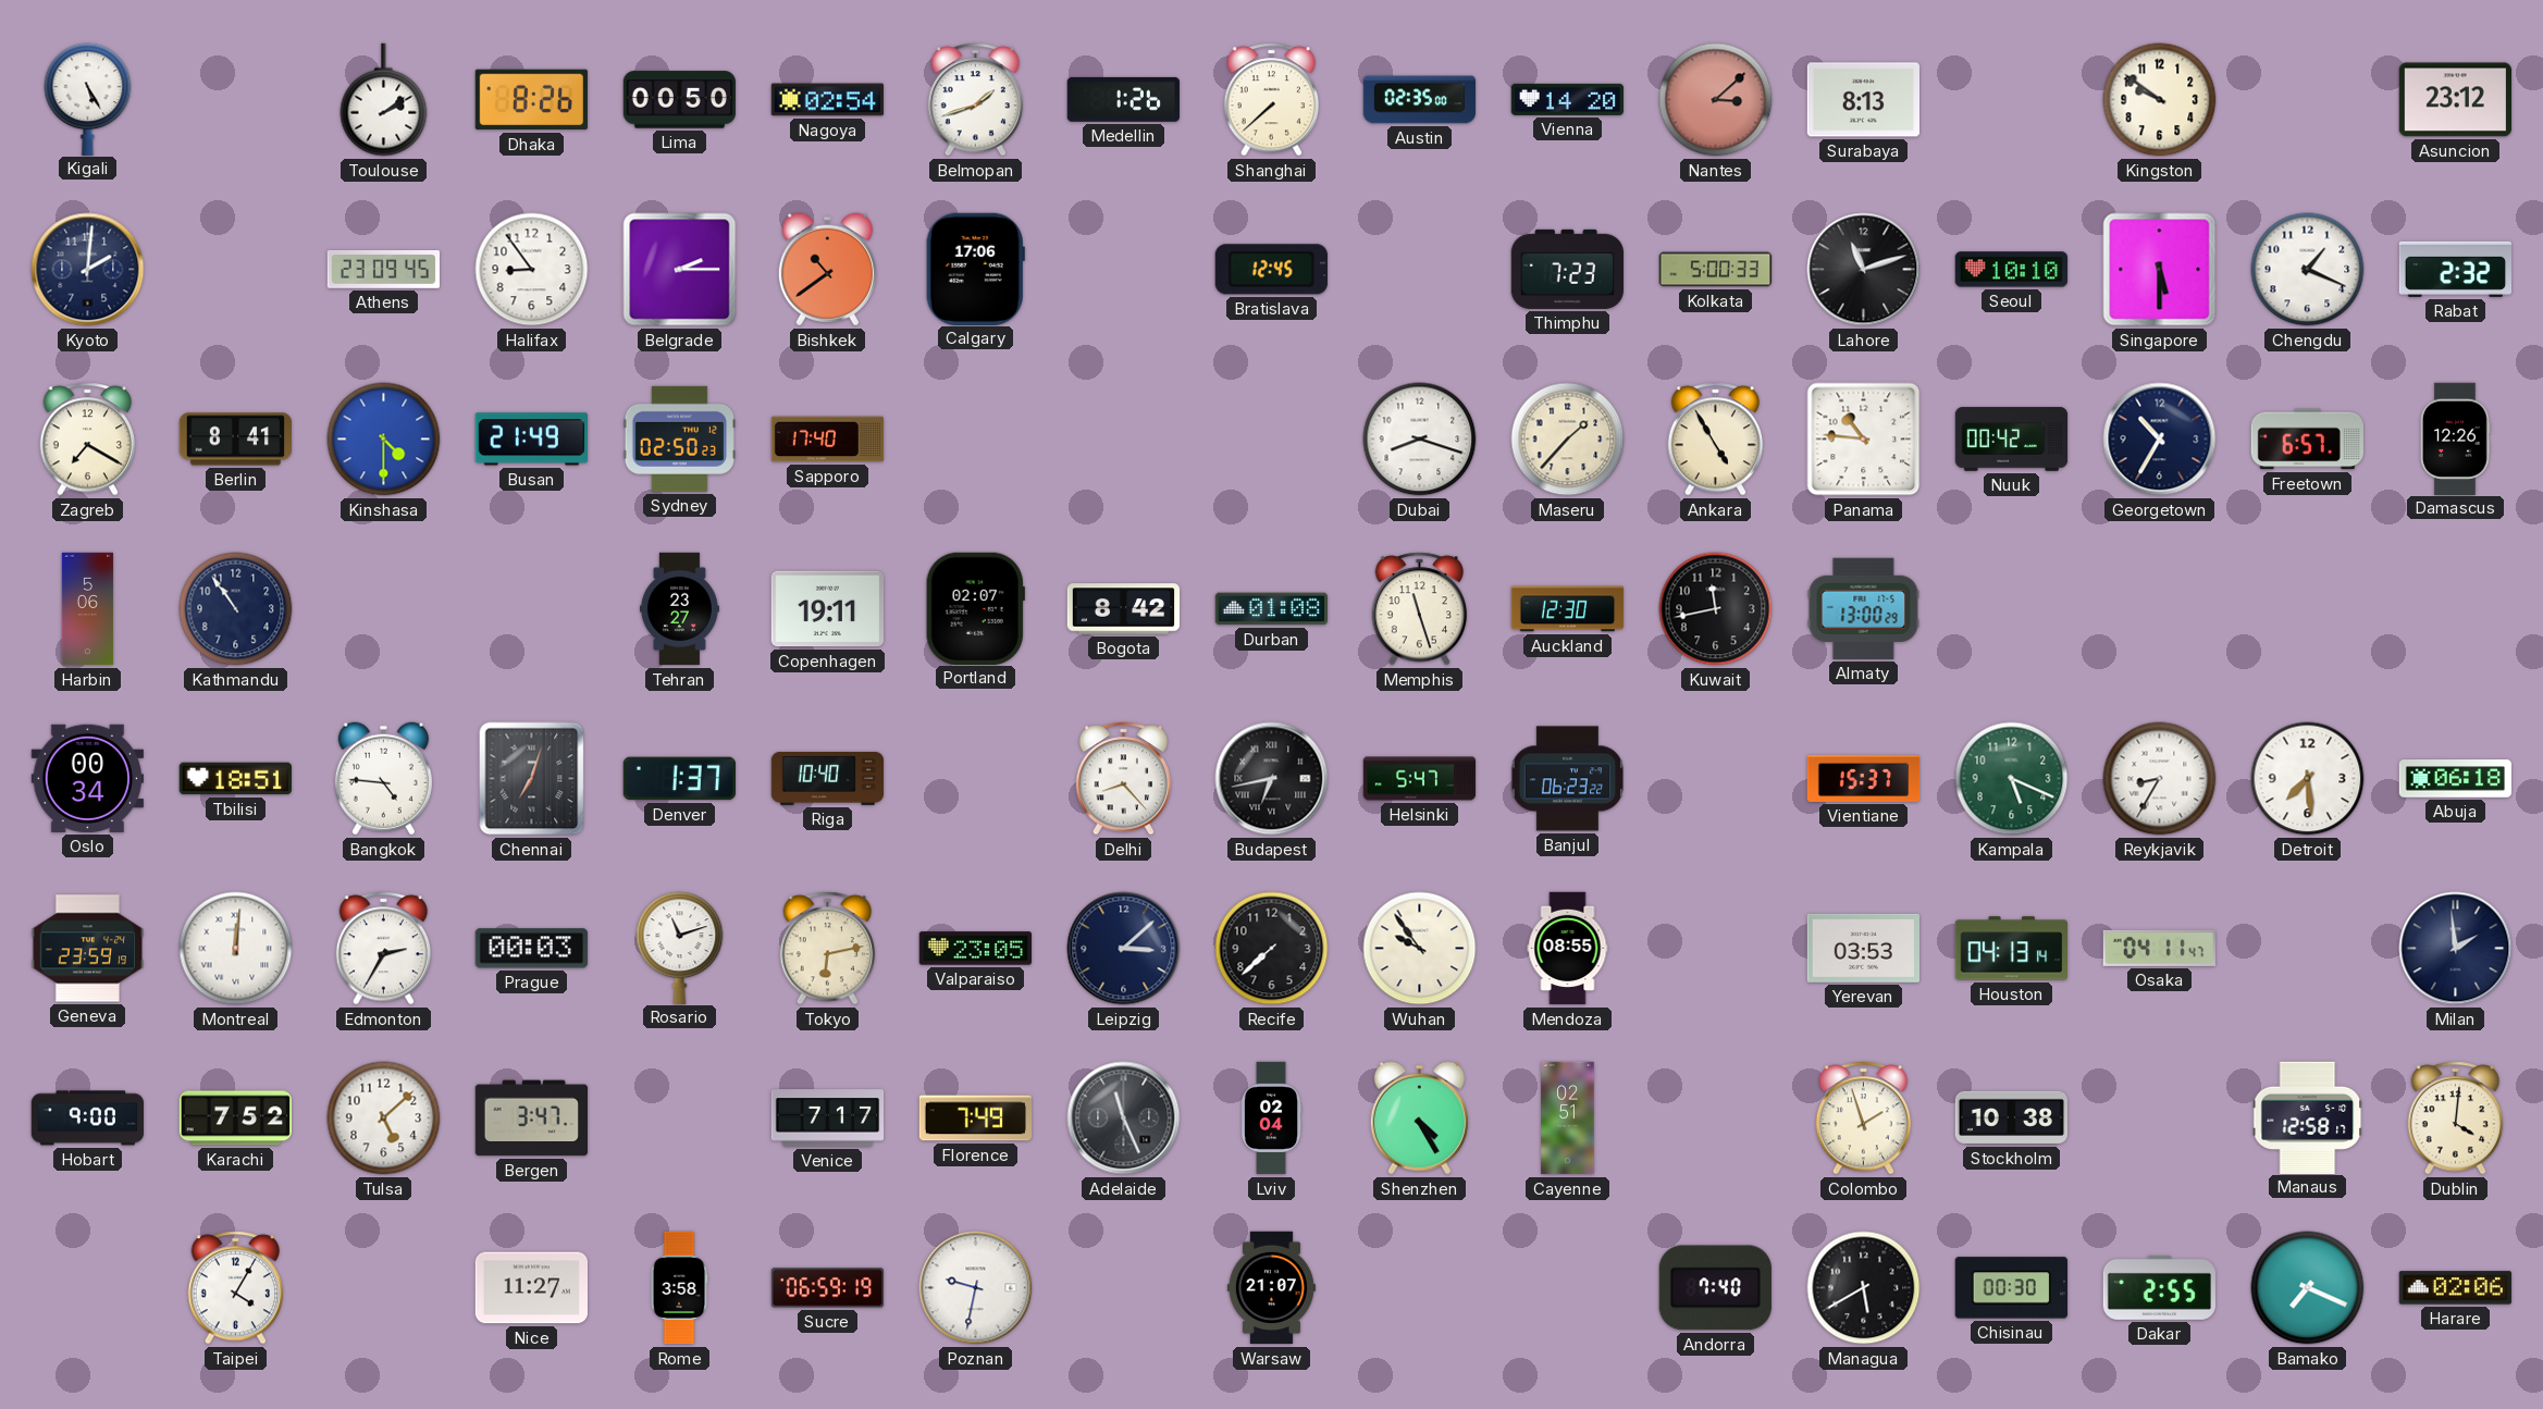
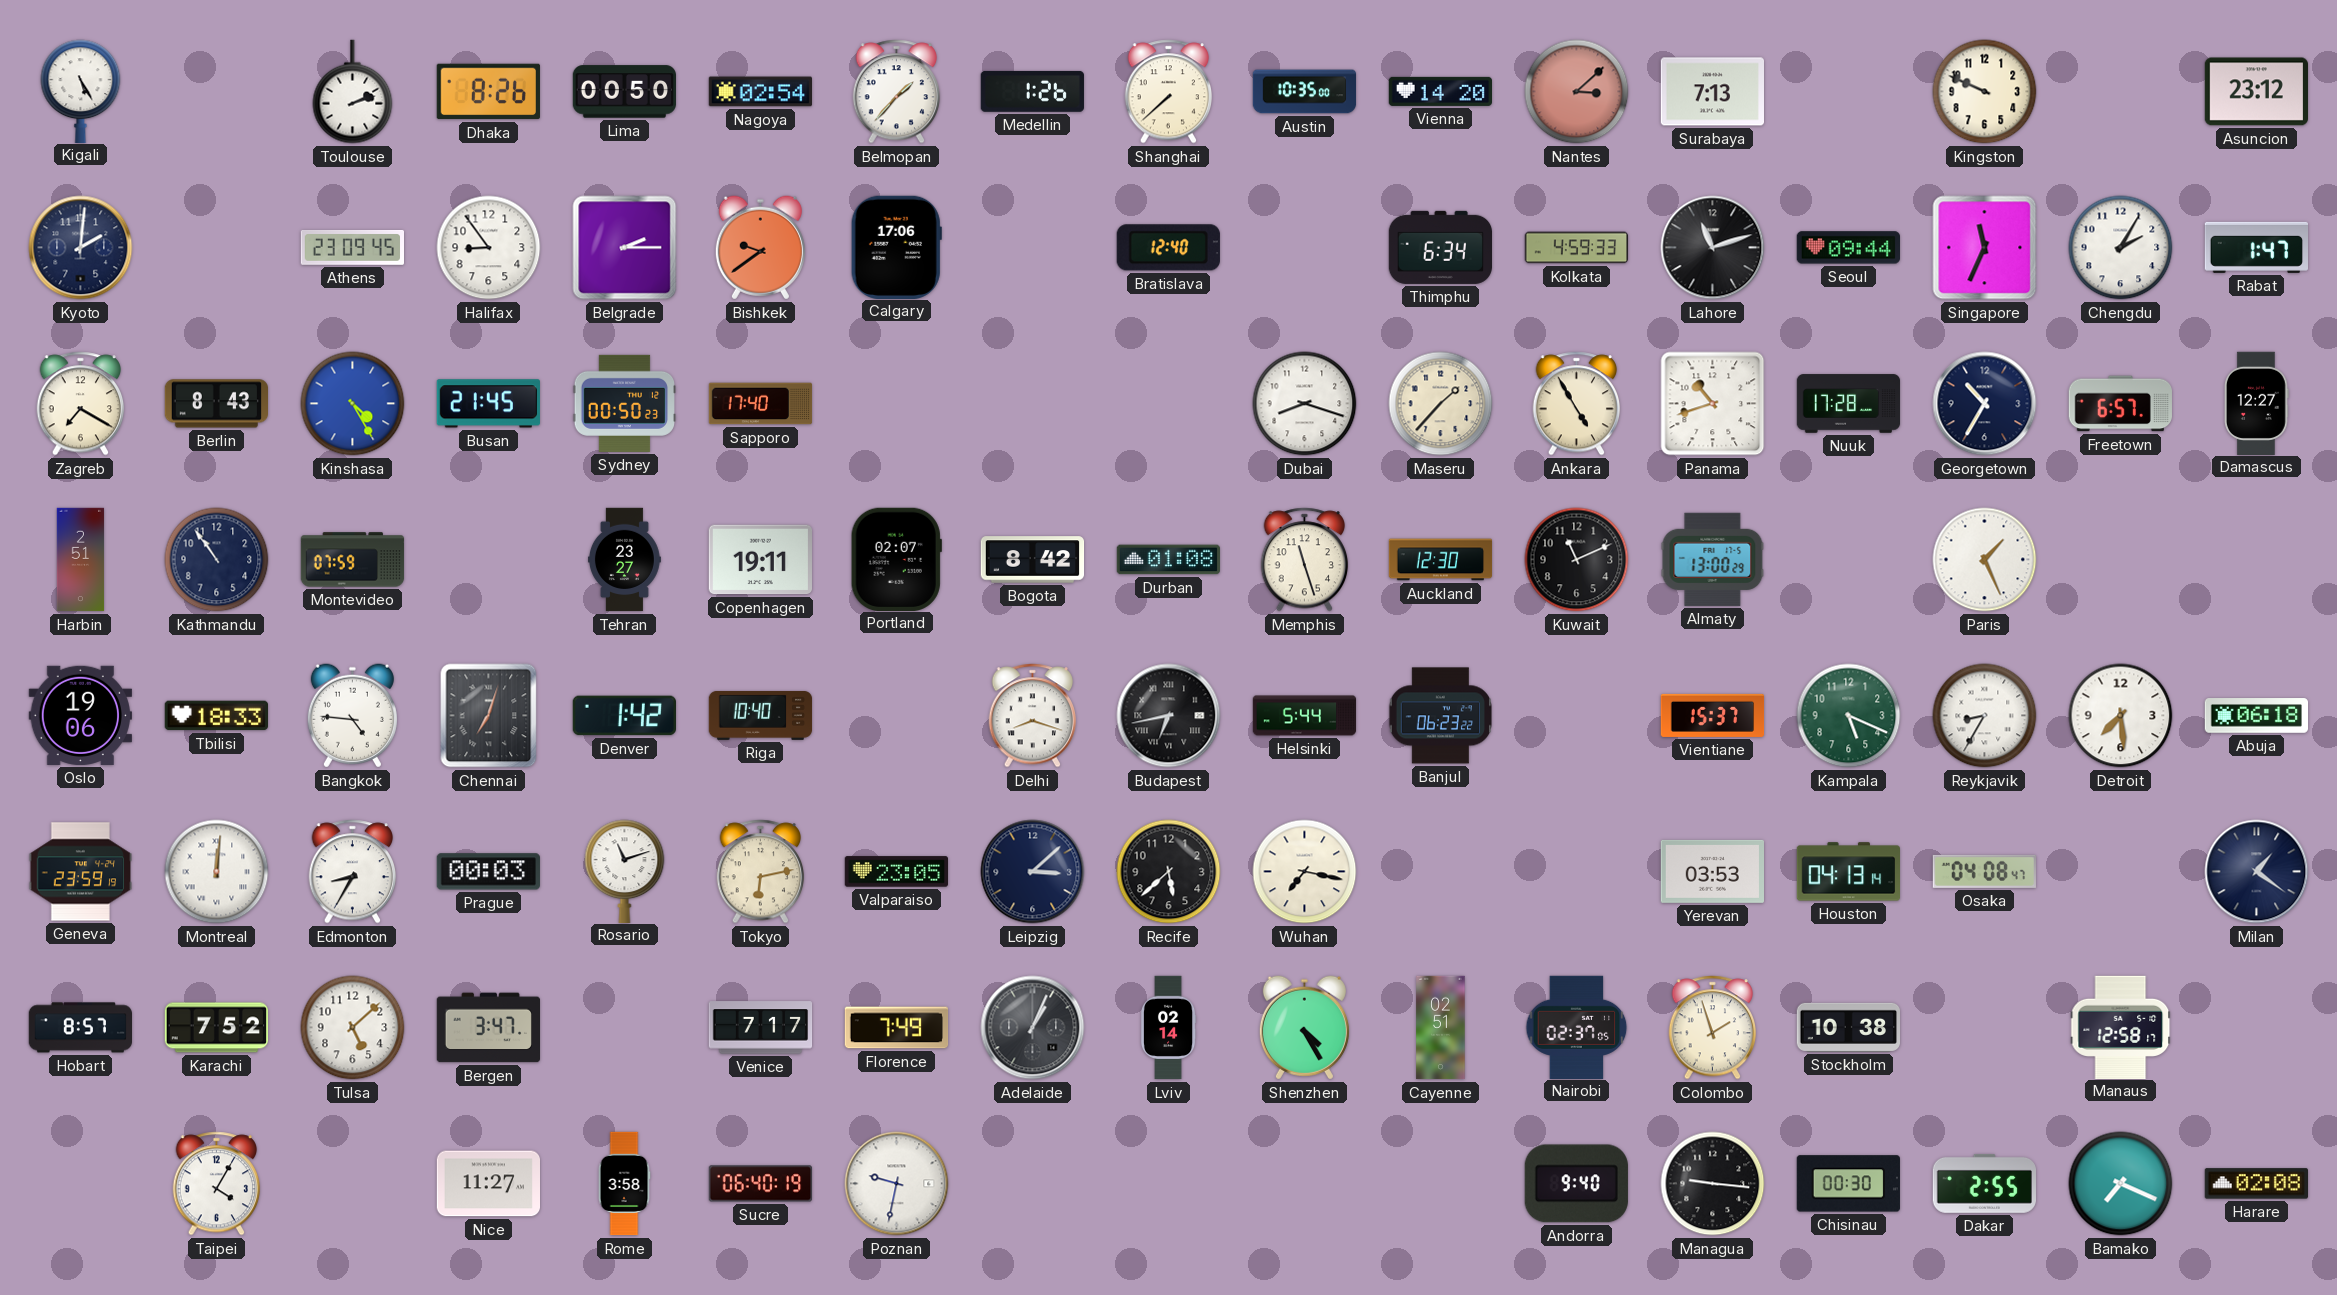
Toulouse: 2:09 -> 2:12 (353, 92)
Belmopan: 1:42 -> 1:37 (897, 92)
Austin: 02:35 -> 10:35 (1305, 92)
Surabaya: 8:13 -> 7:13 (1712, 92)
Kingston: 9:51 -> 9:49 (1985, 92)
Bishkek: 10:39 -> 9:39 (760, 248)
Bratislava: 12:45 -> 12:40 (1168, 248)
Thimphu: 7:23 -> 6:34 (1440, 247)
Kolkata: 5:00 -> 4:59 (1577, 248)
Seoul: 10:10 -> 09:44 (1848, 248)
Singapore: 5:30 -> 11:34 (1985, 248)
Chengdu: 1:19 -> 2:05 (2121, 248)
Rabat: 2:32 -> 1:47 (2256, 247)
Berlin: 8:41 -> 8:43 (216, 404)
Kinshasa: 4:30 -> 4:25 (353, 404)
Busan: 21:49 -> 21:45 (488, 404)
Sydney: 02:50 -> 00:50 (624, 403)
Panama: 10:46 -> 10:42 (1713, 404)
Nuuk: 00:42 -> 17:28 (1849, 404)
Damascus: 12:26 -> 12:27 (2257, 403)
Harbin: 5:06 -> 2:51 (81, 560)
Montevideo: none -> 07:59 (353, 560)
Kuwait: 11:43 -> 11:11 (1577, 560)
Paris: none -> 1:26 (1985, 560)
Oslo: 00:34 -> 19:06 (80, 715)
Tbilisi: 18:51 -> 18:33 (216, 716)
Denver: 1:37 -> 1:42 (624, 716)
Delhi: 8:23 -> 8:18 (1033, 716)
Helsinki: 5:47 -> 5:44 (1305, 716)
Edmonton: 2:35 -> 8:35 (353, 872)
Recife: 7:38 -> 5:38 (1169, 872)
Wuhan: 9:54 -> 7:17 (1305, 872)
Mendoza: 08:55 -> none (1568, 949)
Osaka: 04:11 -> 04:08 (1984, 871)
Milan: 1:59 -> 1:21 (2257, 872)
Hobart: 9:00 -> 8:57 (81, 1028)
Adelaide: 11:26 -> 1:04 (1033, 1028)
Lviv: 02:04 -> 02:14 (1168, 1028)
Nairobi: none -> 02:37 (1577, 1027)
Dublin: 4:01 -> none (2456, 1118)
Sucre: 06:59 -> 06:40 (761, 1184)
Warsaw: 21:07 -> none (1271, 1288)
Andorra: 7:40 -> 9:40 (1576, 1184)
Managua: 5:40 -> 9:16 (1713, 1184)
Harare: 02:06 -> 02:08 (2256, 1184)
